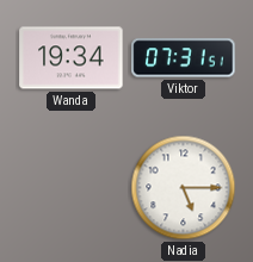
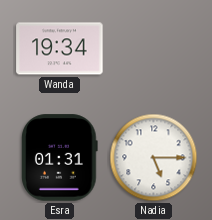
Viktor: 07:31 -> none (184, 58)
Esra: none -> 01:31 (60, 158)
